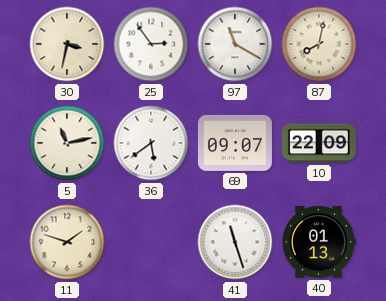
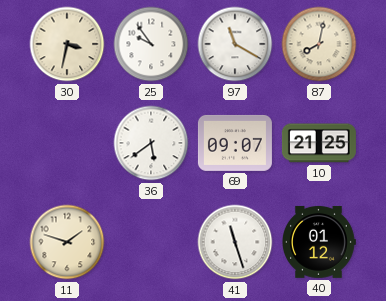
25: 2:54 -> 9:54 (151, 44)
5: 11:13 -> none (67, 143)
10: 22:09 -> 21:25 (319, 143)
40: 01:13 -> 01:12 (319, 242)
